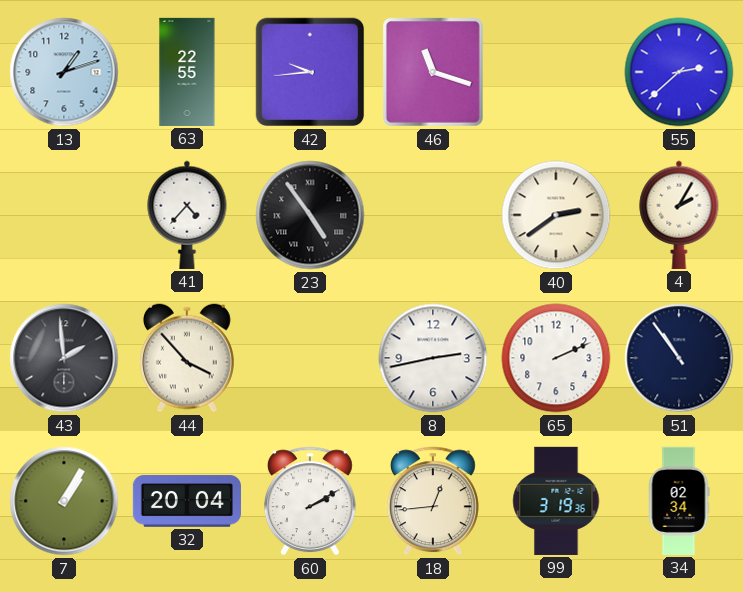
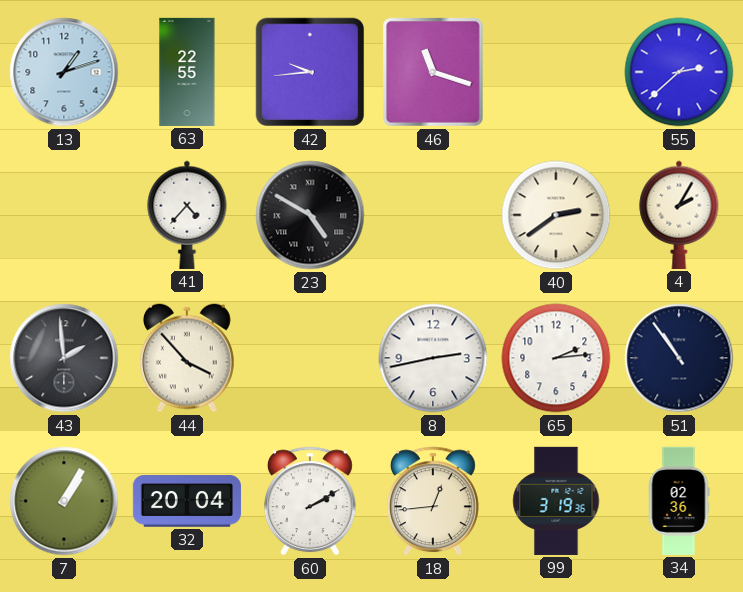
23: 4:54 -> 4:50 (310, 215)
65: 2:11 -> 2:14 (556, 358)
34: 02:34 -> 02:36 (679, 501)
